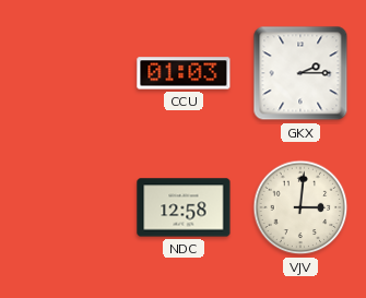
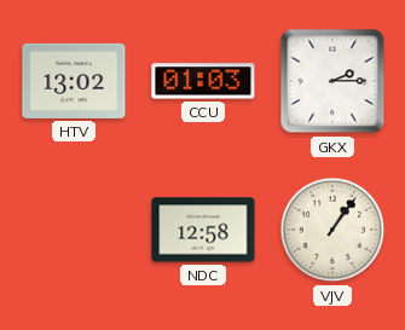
HTV: none -> 13:02 (74, 81)
VJV: 3:01 -> 1:06 (332, 230)
